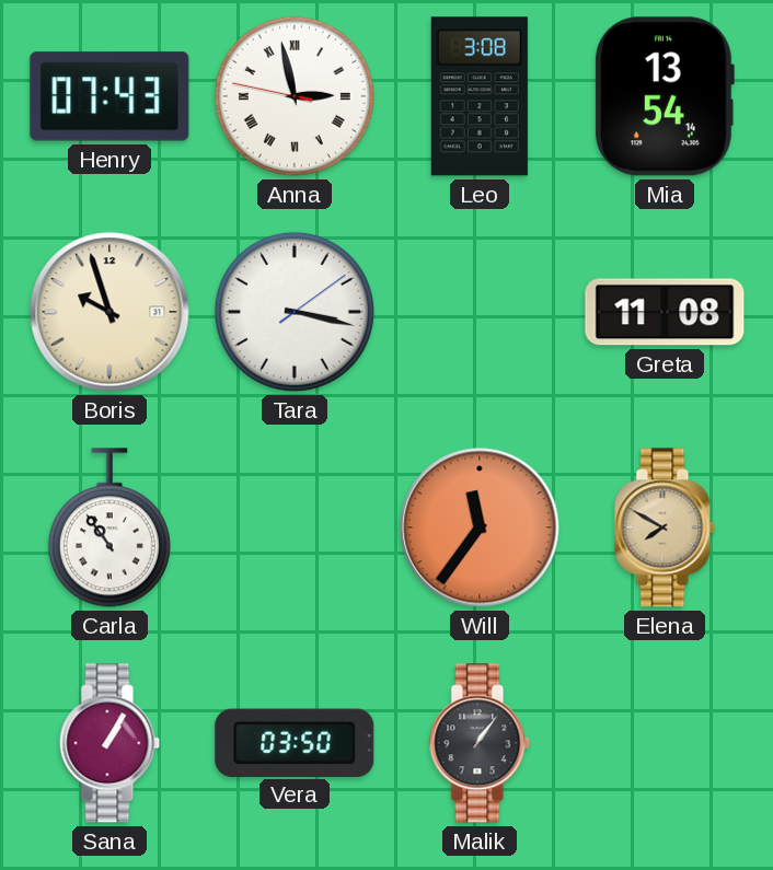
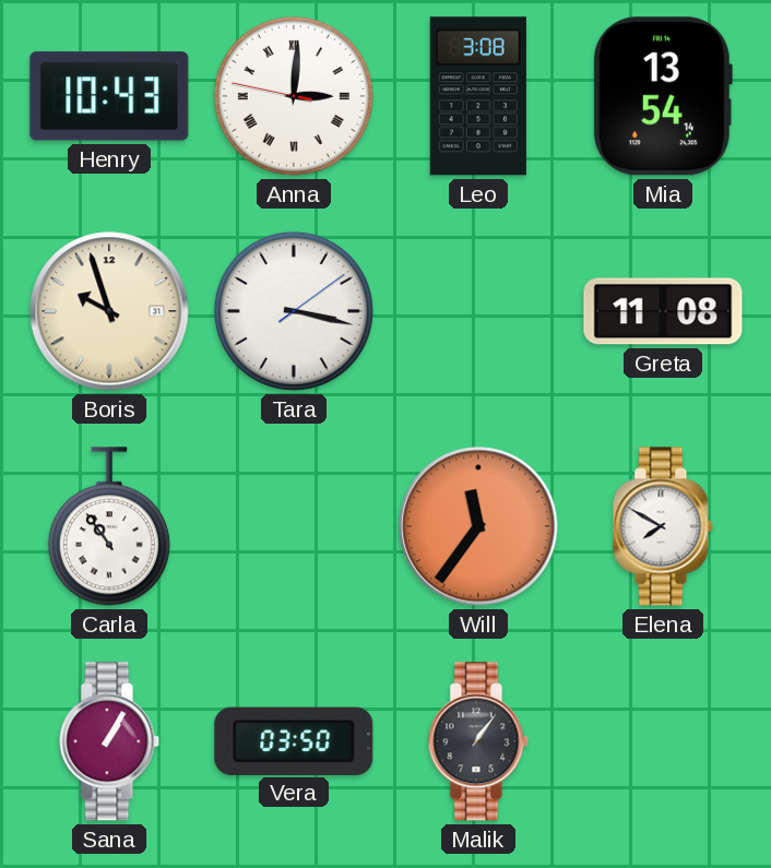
Henry: 07:43 -> 10:43 (109, 96)
Anna: 2:57 -> 3:00 (294, 96)
Elena dial: champagne -> white (663, 526)
